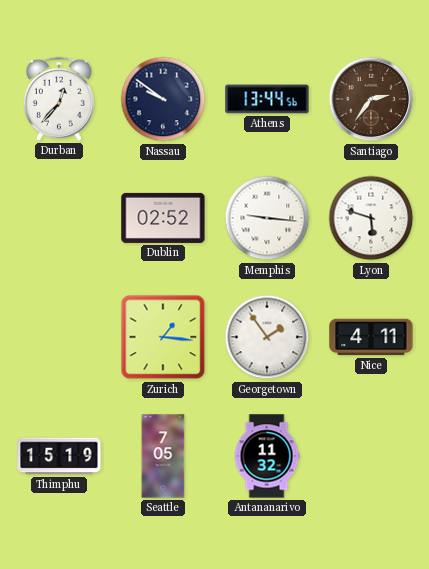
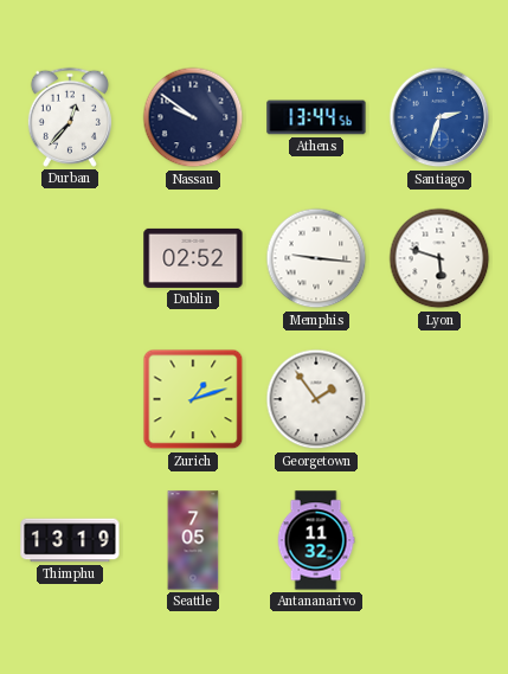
Santiago: 2:36 -> 2:33 (439, 117)
Santiago dial: brown -> blue (439, 117)
Zurich: 1:16 -> 1:12 (193, 399)
Nice: 4:11 -> none (371, 337)
Thimphu: 15:19 -> 13:19 (70, 540)
